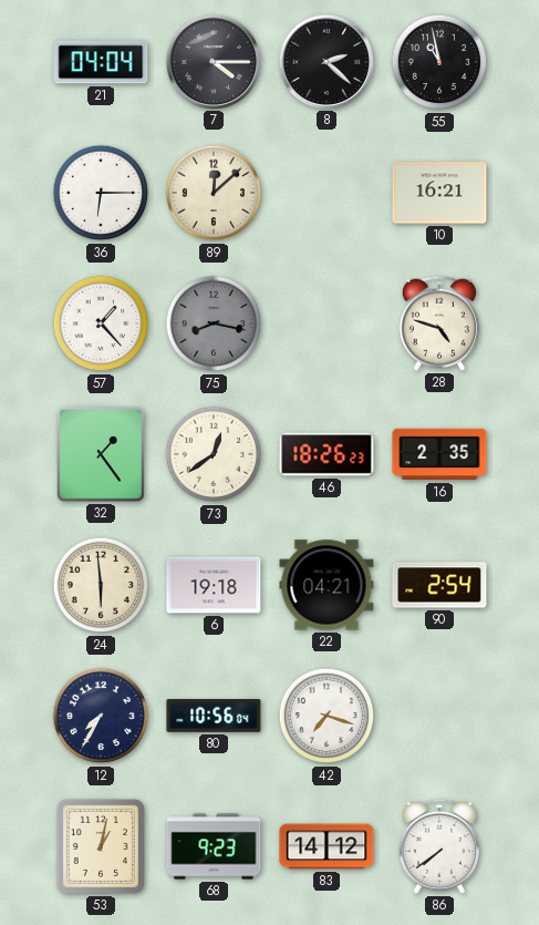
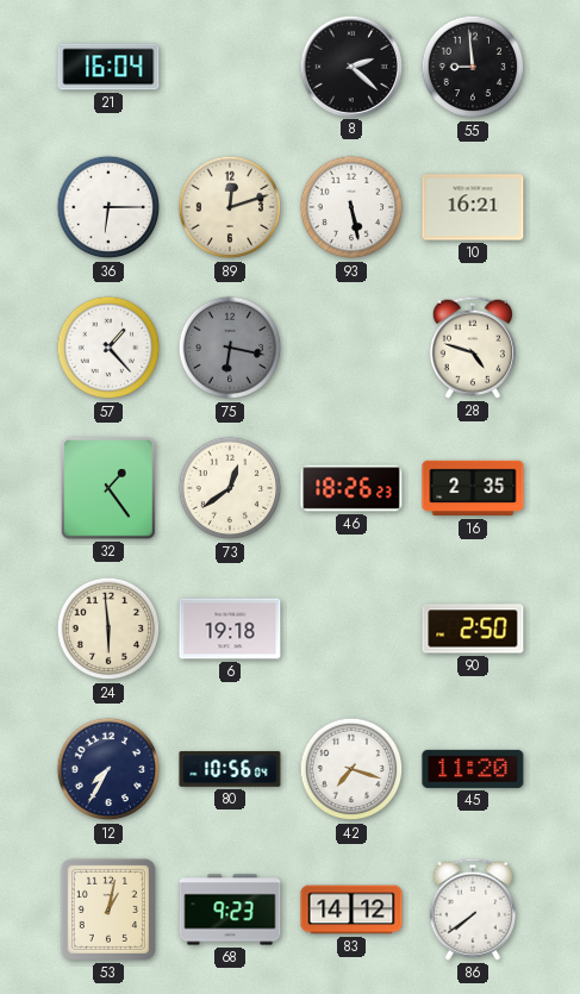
21: 04:04 -> 16:04 (108, 67)
7: 4:15 -> none (213, 61)
55: 10:58 -> 8:59 (473, 67)
89: 12:08 -> 12:12 (230, 207)
93: none -> 5:28 (351, 207)
75: 8:17 -> 6:17 (230, 348)
22: 04:21 -> none (326, 585)
90: 2:54 -> 2:50 (473, 629)
45: none -> 11:20 (473, 769)
